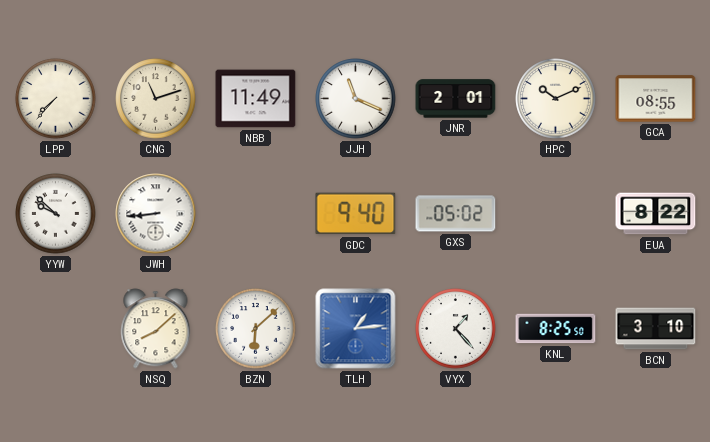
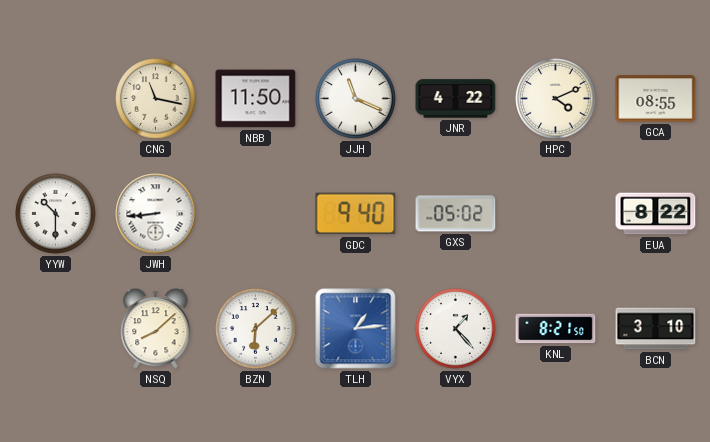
LPP: 7:37 -> none (56, 99)
CNG: 11:12 -> 11:17 (156, 99)
NBB: 11:49 -> 11:50 (256, 99)
JNR: 2:01 -> 4:22 (456, 99)
HPC: 10:11 -> 4:11 (556, 99)
YYW: 9:52 -> 10:30 (56, 214)
KNL: 8:25 -> 8:21 (556, 329)
